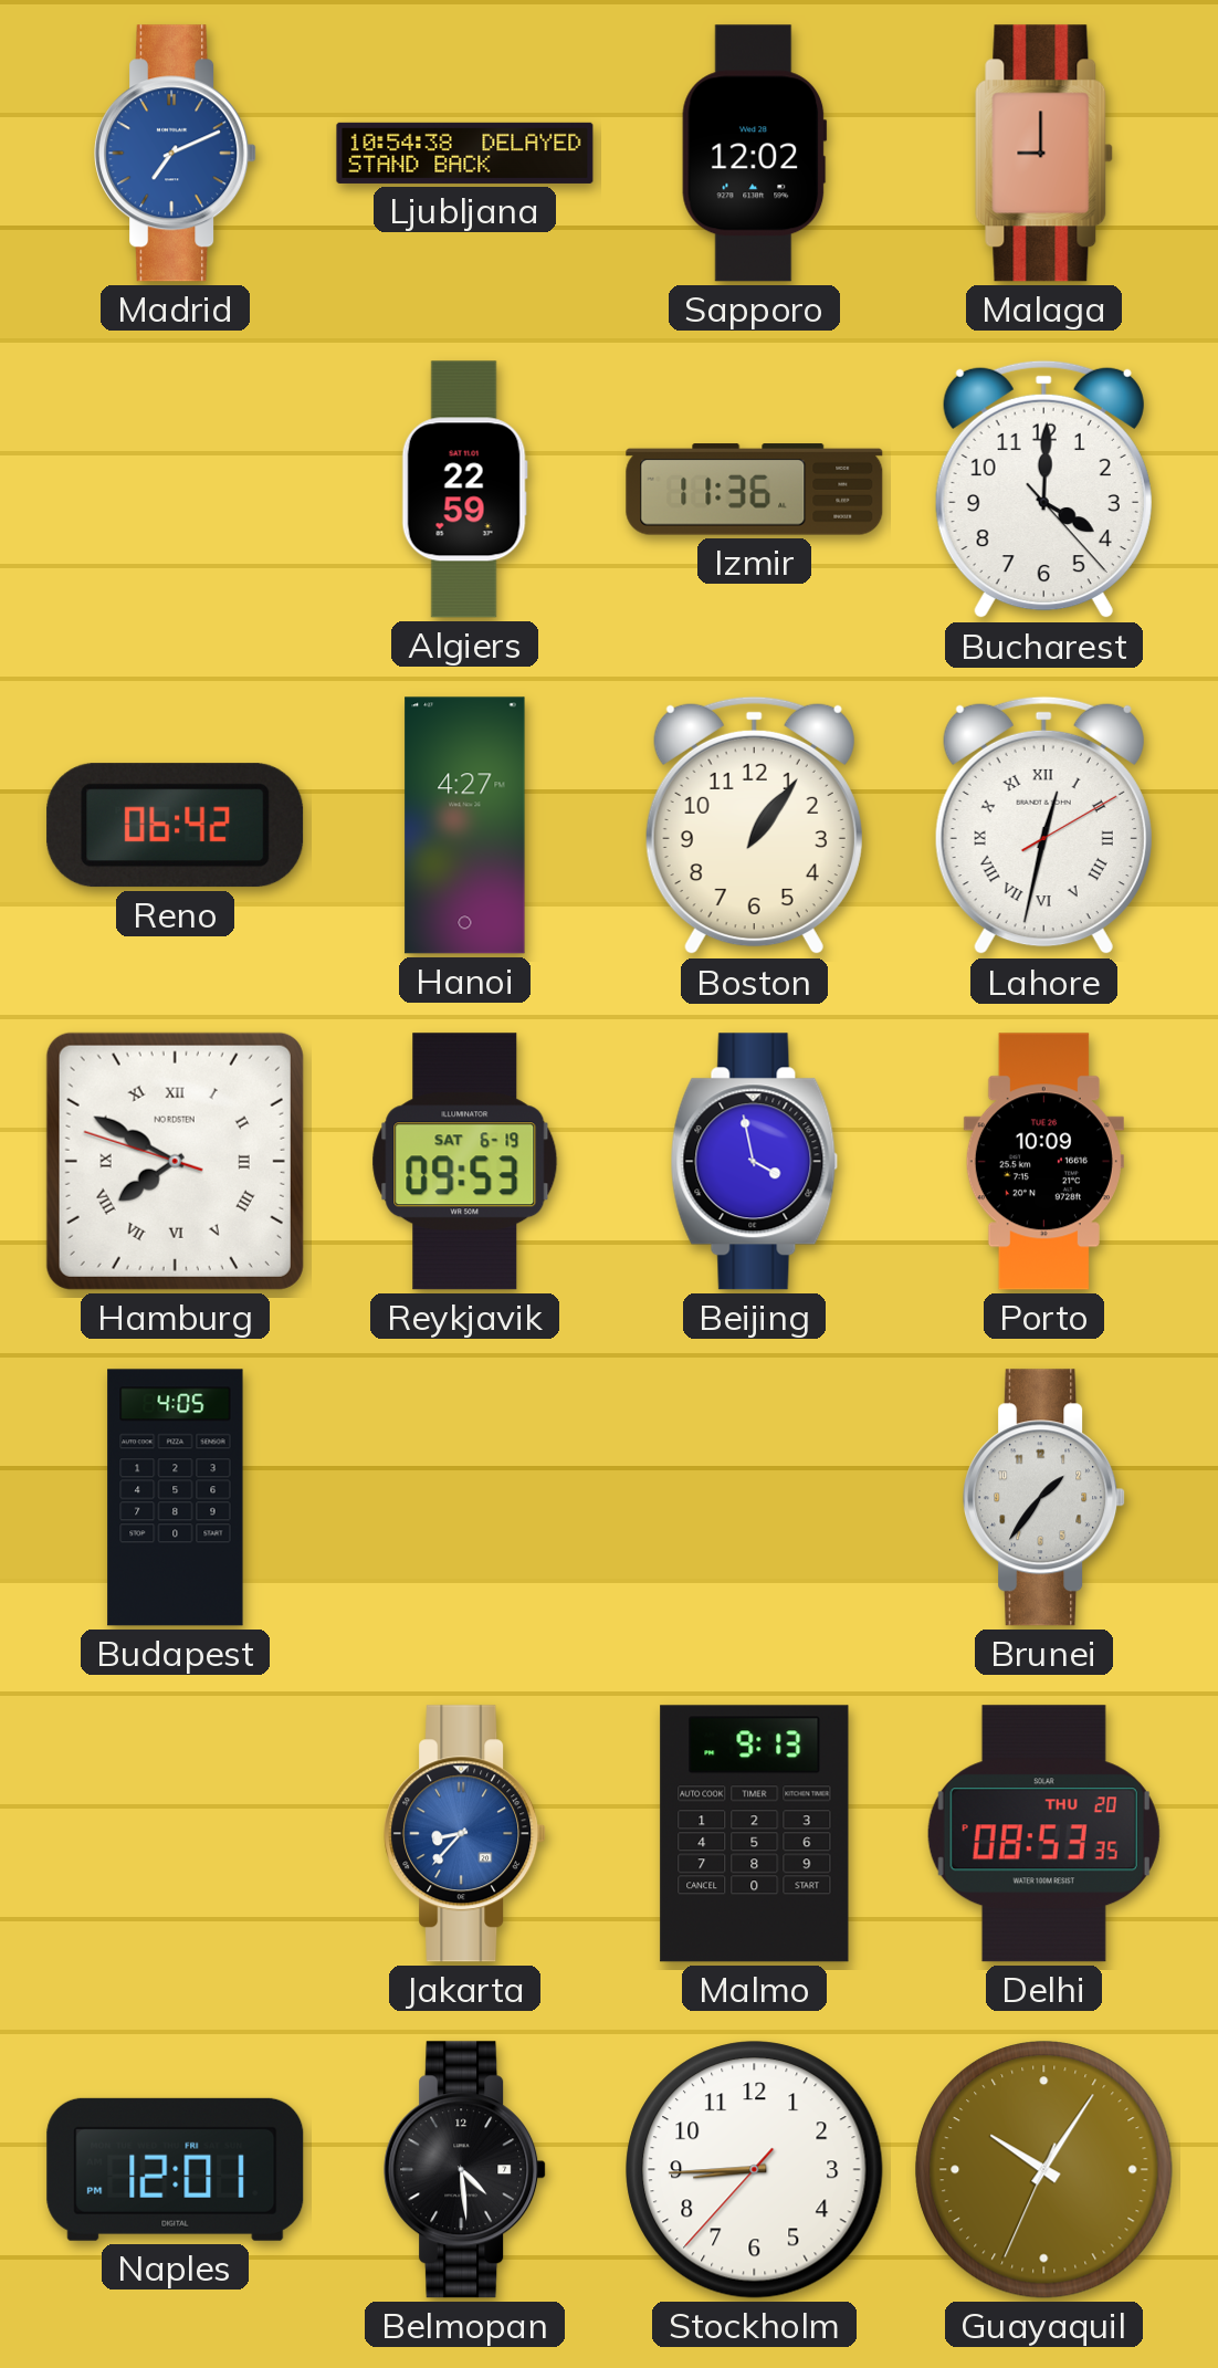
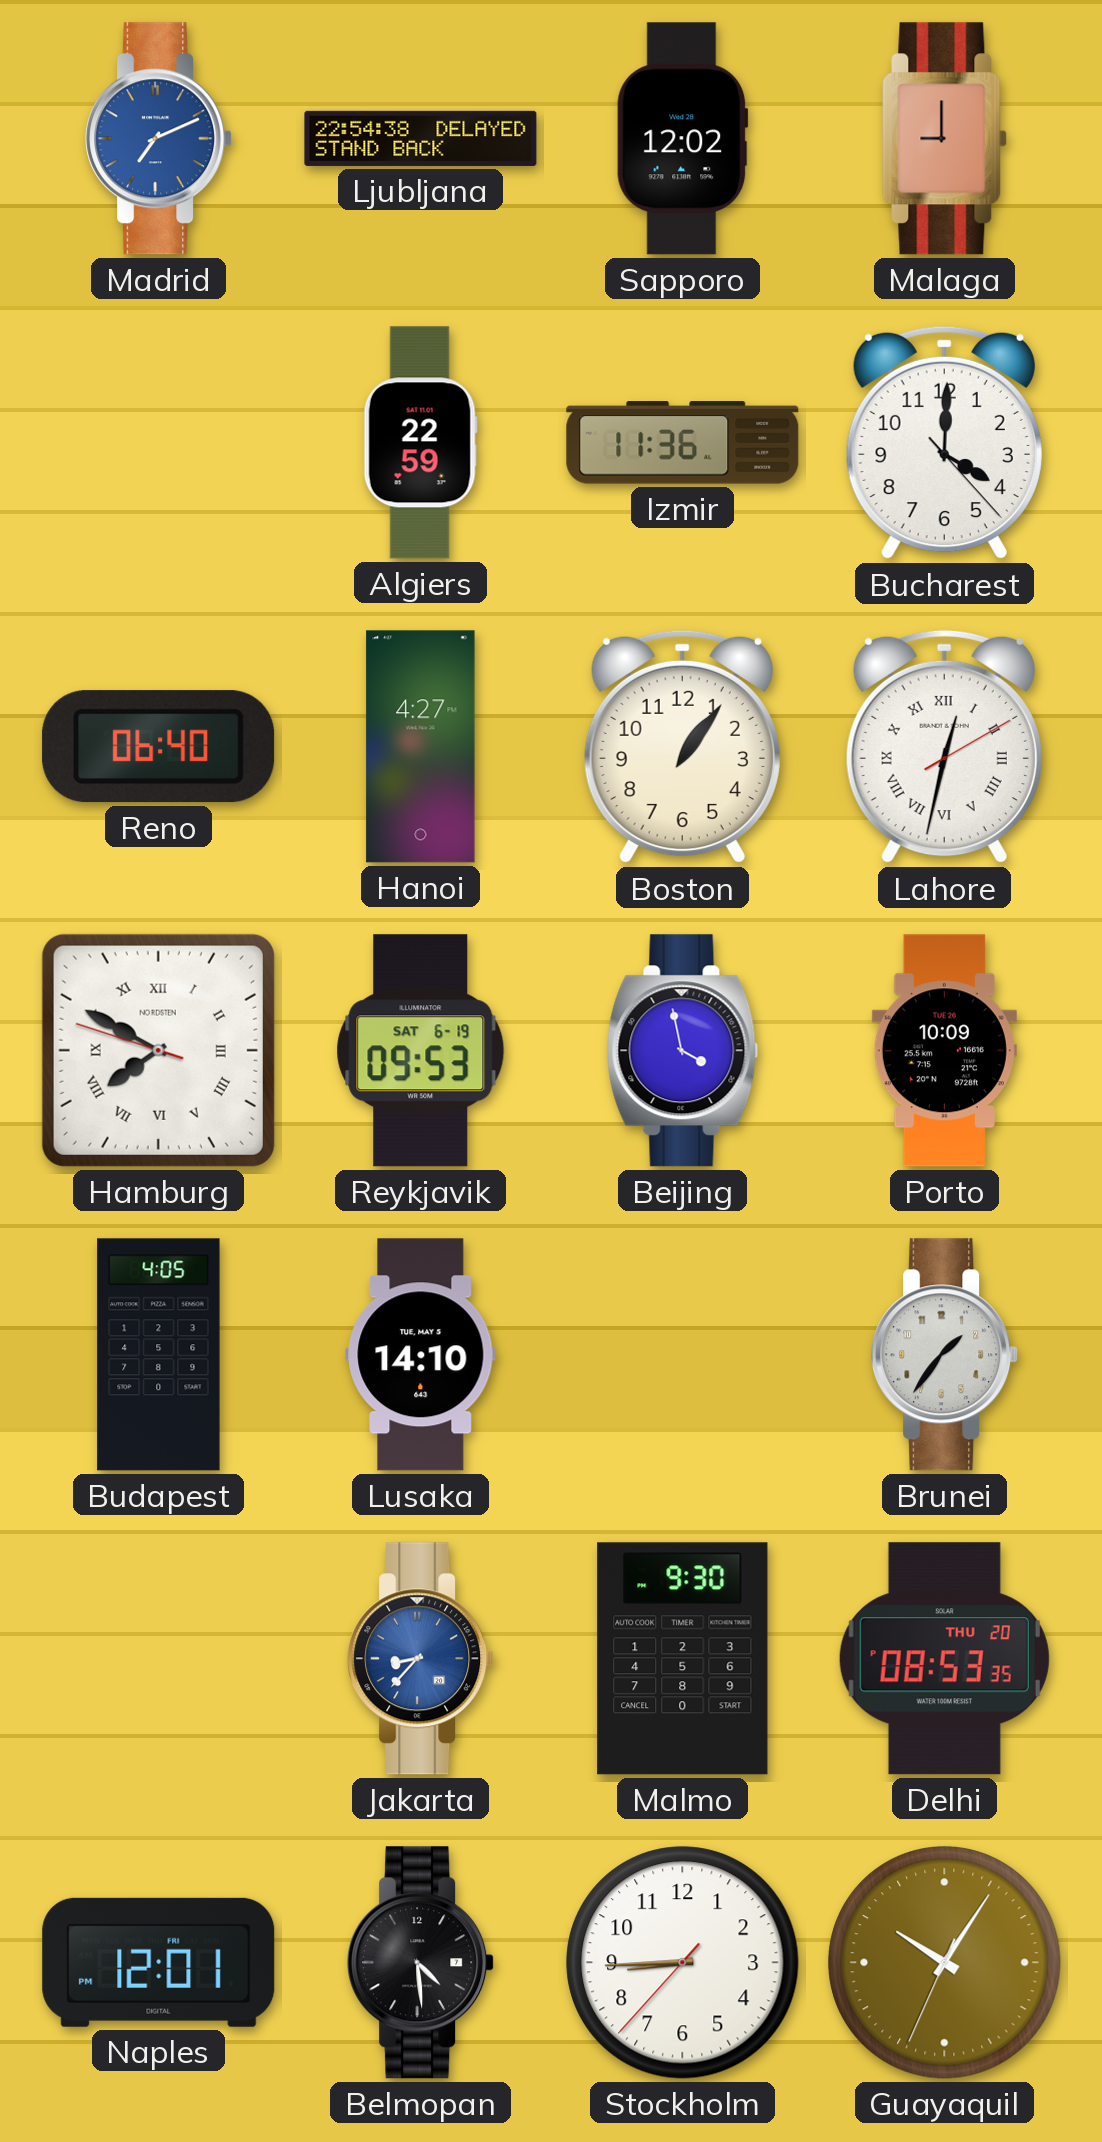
Ljubljana: 10:54 -> 22:54 (421, 138)
Reno: 06:42 -> 06:40 (159, 747)
Lusaka: none -> 14:10 (421, 1355)
Malmo: 9:13 -> 9:30 (683, 1659)
